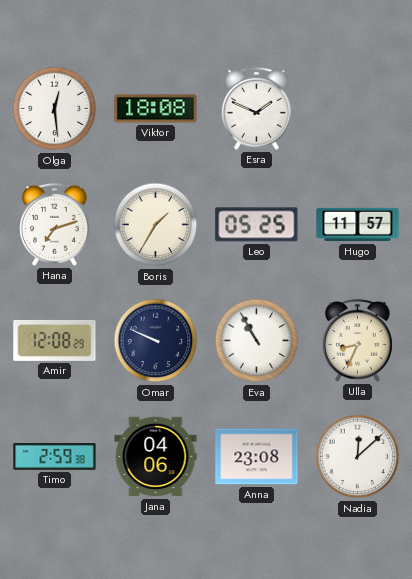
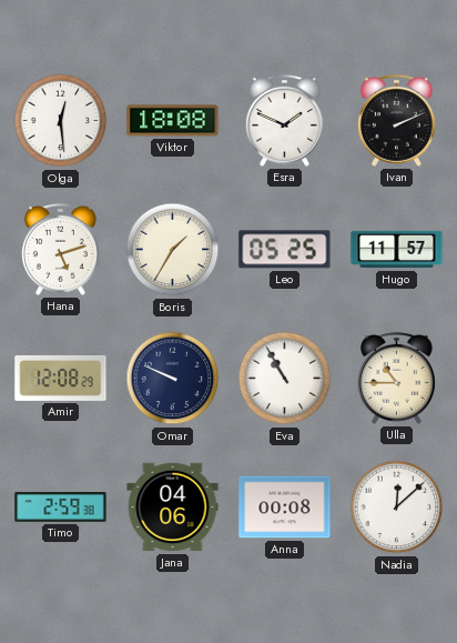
Ivan: none -> 2:11 (396, 120)
Hana: 7:12 -> 5:12 (60, 249)
Ulla: 8:34 -> 10:45 (396, 378)
Anna: 23:08 -> 00:08 (285, 508)
